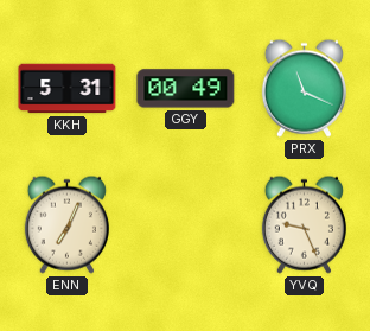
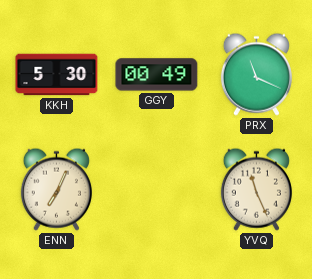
KKH: 5:31 -> 5:30 (57, 75)
YVQ: 9:26 -> 11:26 (256, 189)
